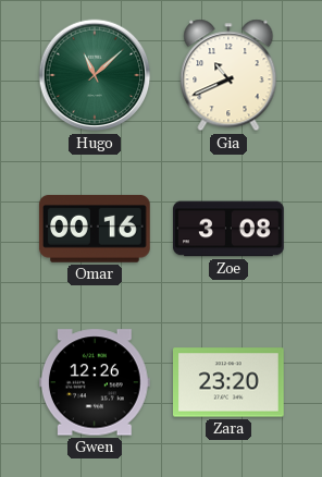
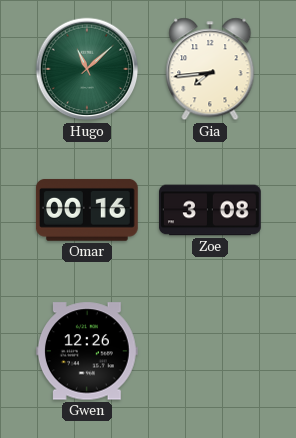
Gia: 10:41 -> 7:44 (210, 69)
Zara: 23:20 -> none (230, 382)
